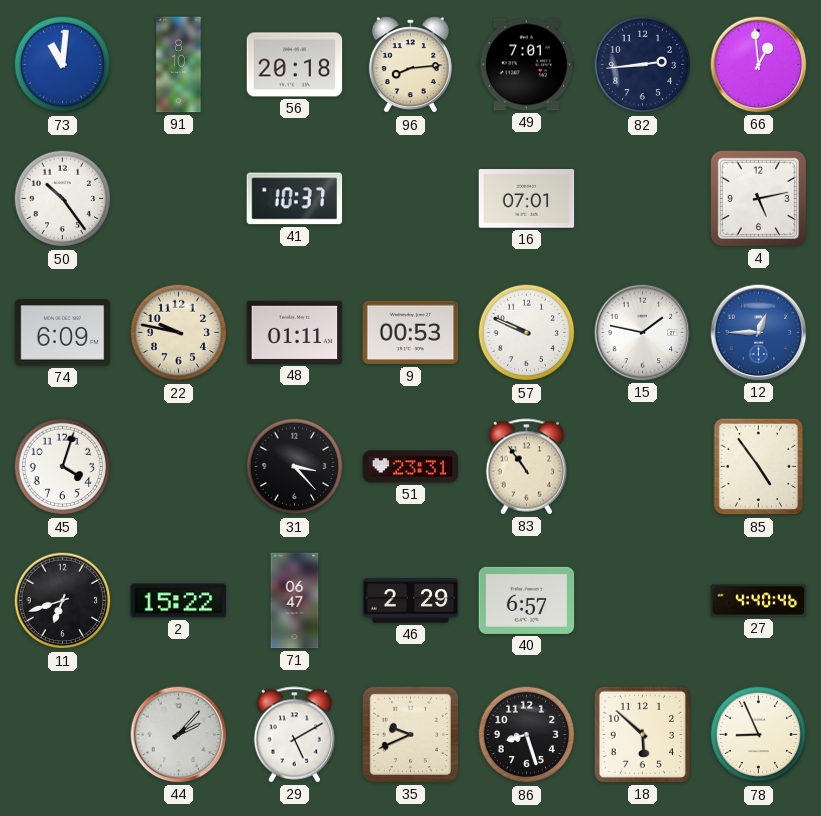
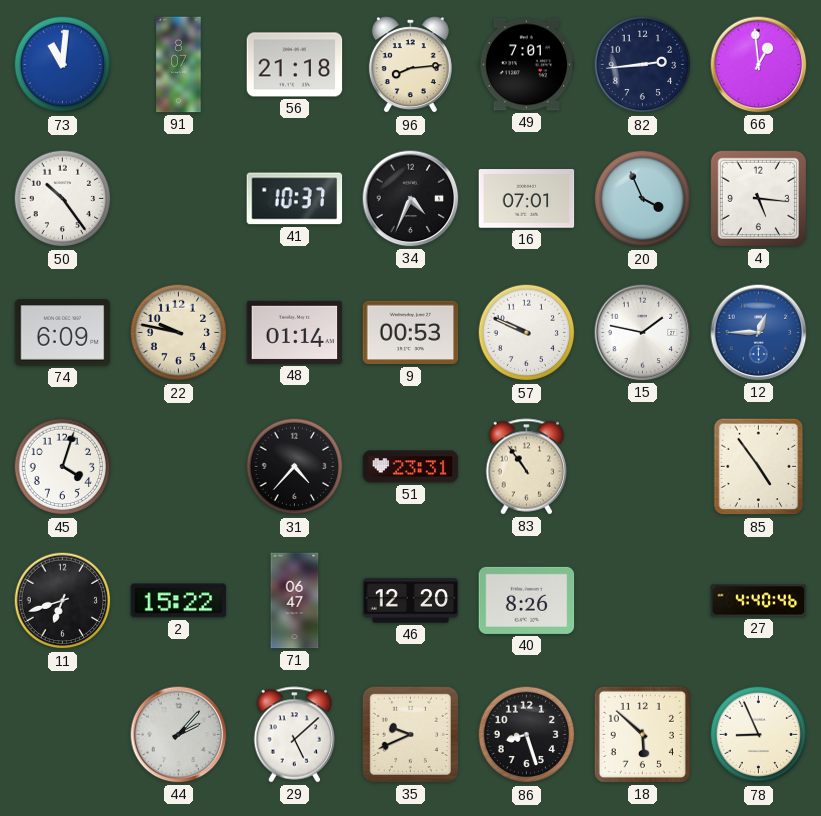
91: 8:10 -> 8:07 (179, 65)
56: 20:18 -> 21:18 (295, 65)
34: none -> 4:34 (411, 199)
20: none -> 3:56 (643, 199)
4: 5:13 -> 5:16 (758, 198)
48: 01:11 -> 01:14 (295, 332)
31: 3:23 -> 4:37 (295, 467)
46: 2:29 -> 12:20 (411, 601)
40: 6:57 -> 8:26 (527, 600)
29: 5:10 -> 5:08 (295, 735)
